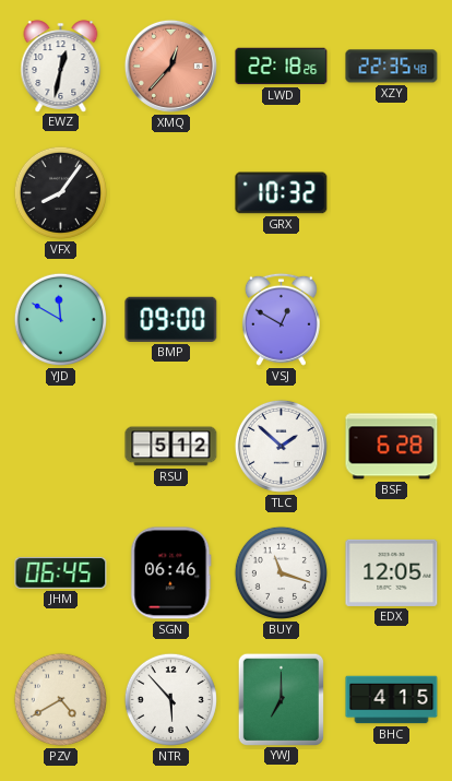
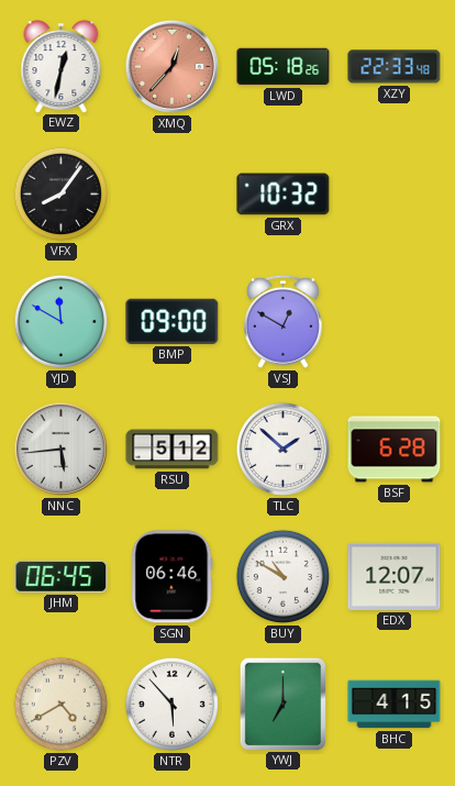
LWD: 22:18 -> 05:18 (284, 67)
XZY: 22:35 -> 22:33 (395, 67)
NNC: none -> 5:44 (60, 449)
BUY: 11:18 -> 10:50 (282, 576)
EDX: 12:05 -> 12:07 (395, 576)
